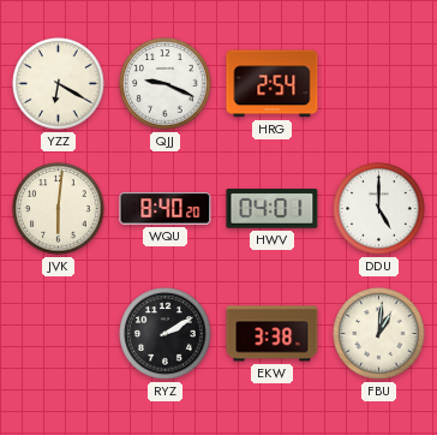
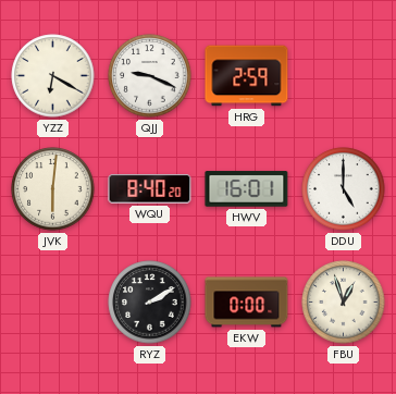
HRG: 2:54 -> 2:59 (247, 76)
HWV: 04:01 -> 16:01 (247, 189)
EKW: 3:38 -> 0:00 (247, 303)
FBU: 1:01 -> 12:57 (344, 303)
